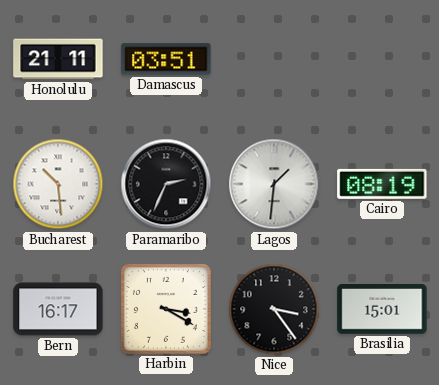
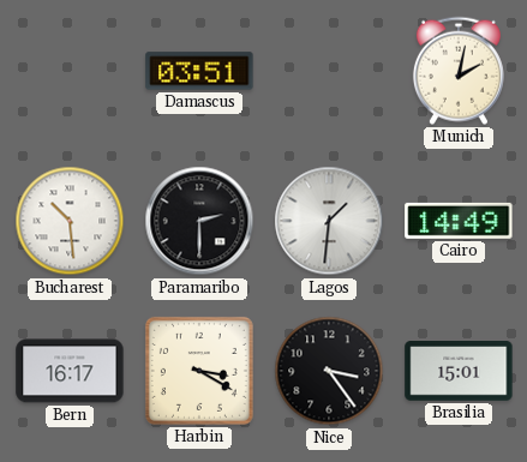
Honolulu: 21:11 -> none (58, 59)
Munich: none -> 2:02 (459, 71)
Paramaribo: 2:34 -> 2:30 (199, 221)
Cairo: 08:19 -> 14:49 (459, 221)
